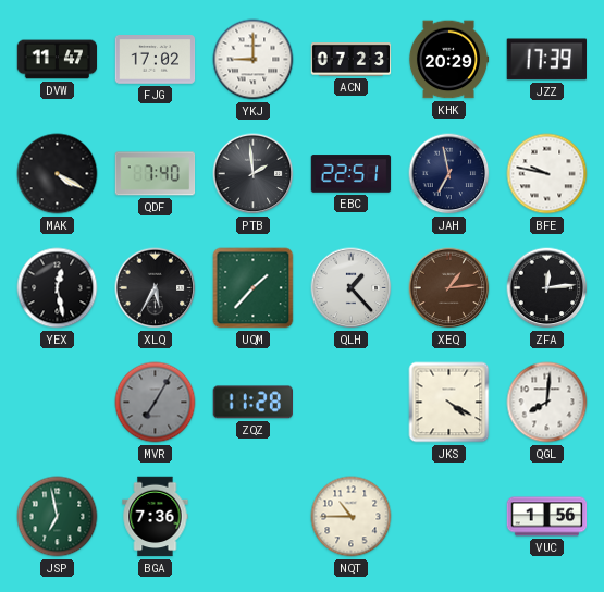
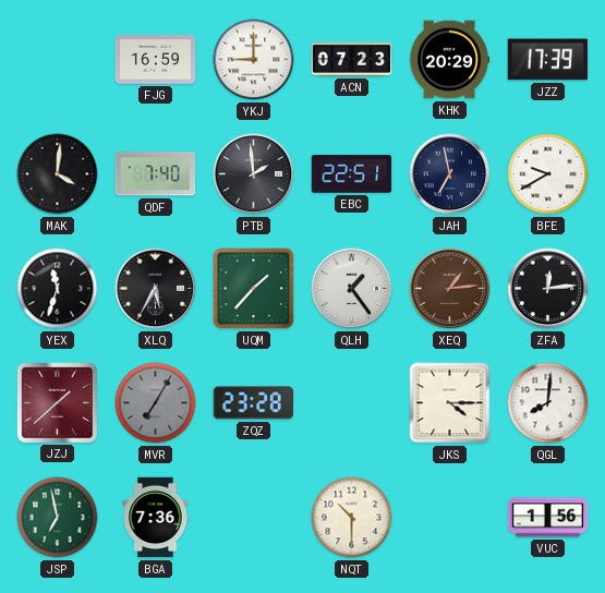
DVW: 11:47 -> none (58, 60)
FJG: 17:02 -> 16:59 (156, 60)
MAK: 4:20 -> 4:01 (58, 174)
BFE: 9:47 -> 9:40 (548, 174)
YEX: 12:28 -> 11:33 (58, 289)
QLH: 1:23 -> 1:24 (352, 289)
JZJ: none -> 1:38 (57, 402)
ZQZ: 11:28 -> 23:28 (253, 403)
JKS: 4:20 -> 4:15 (450, 403)
NQT: 10:45 -> 10:30 (352, 518)
